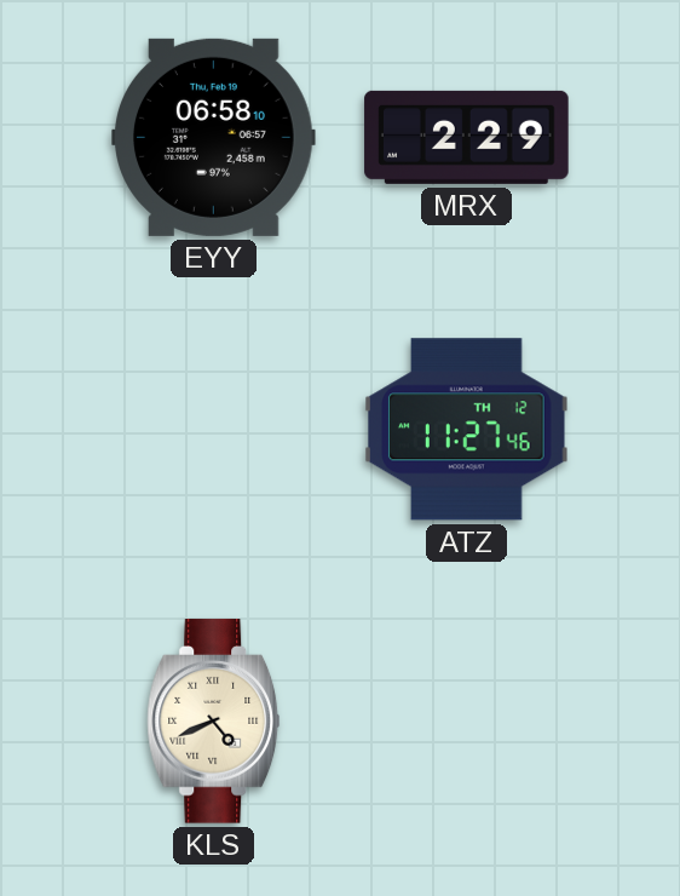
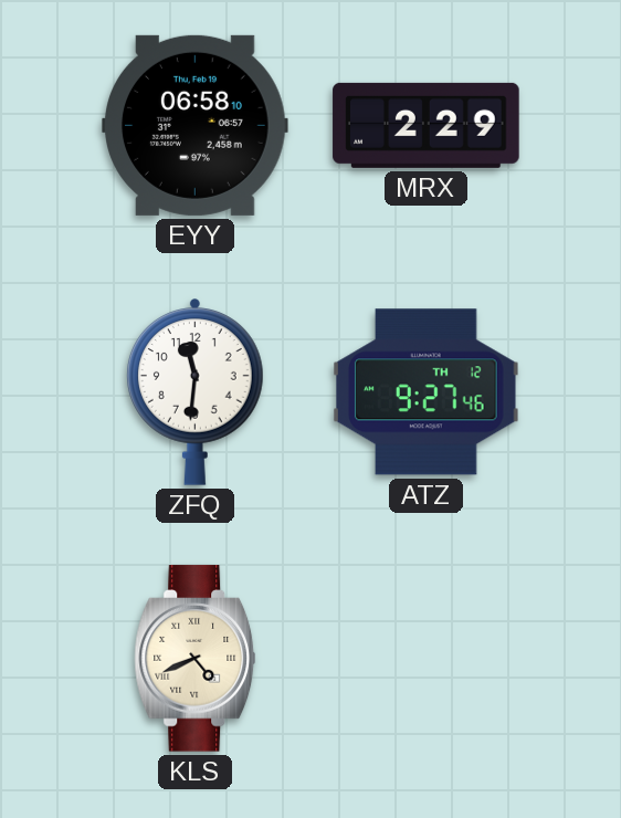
ZFQ: none -> 11:31 (194, 392)
ATZ: 11:27 -> 9:27 (427, 392)
